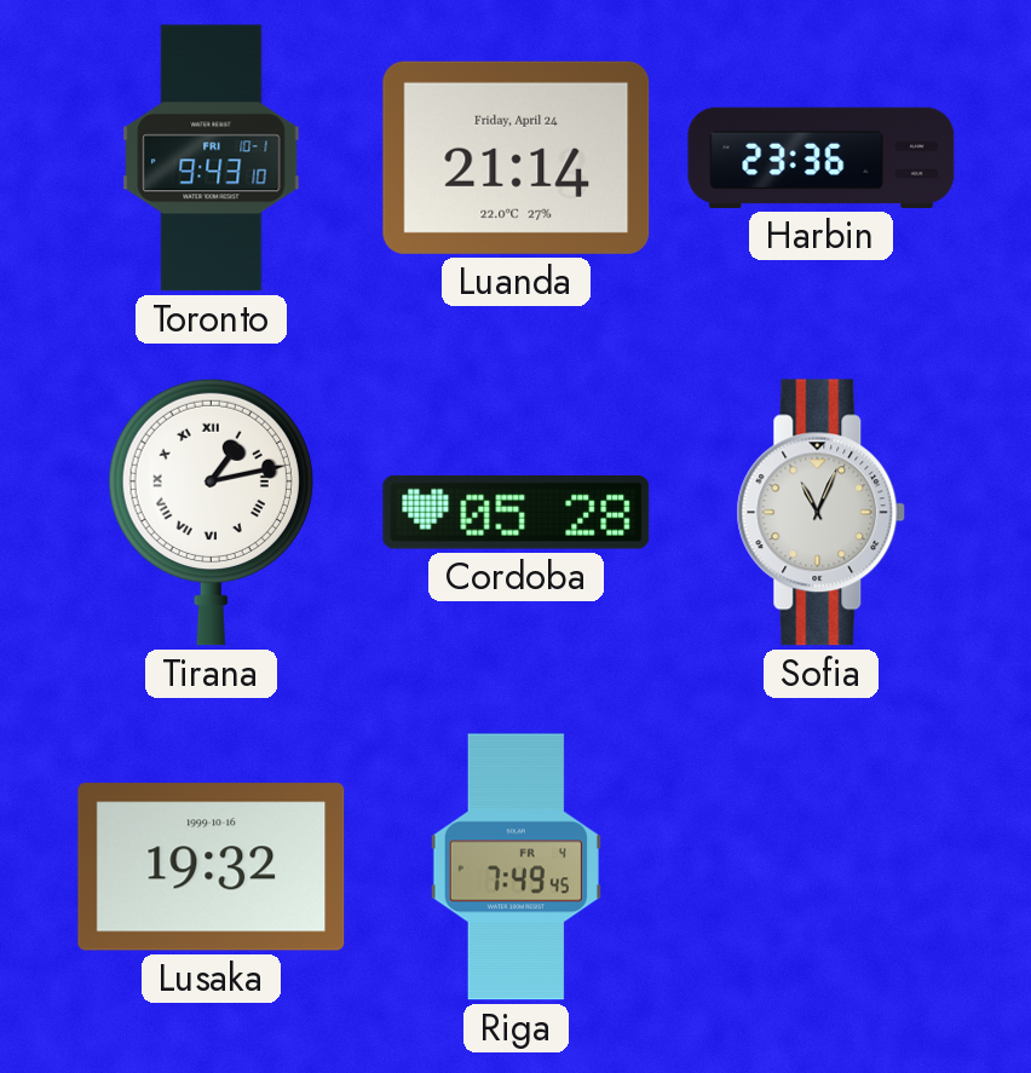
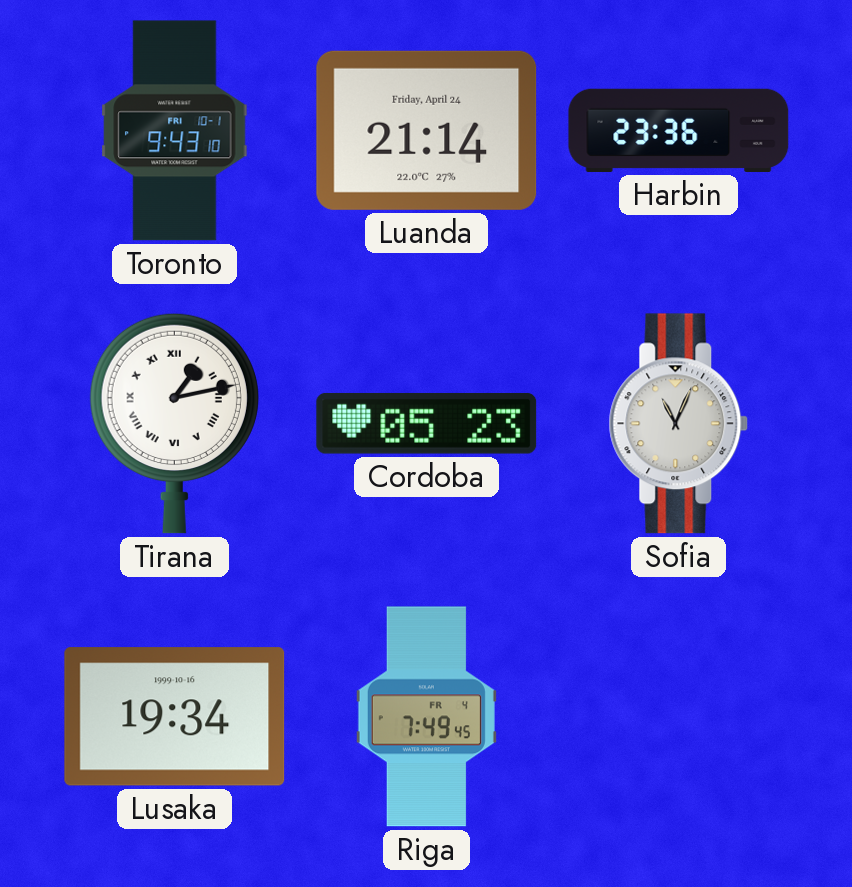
Cordoba: 05:28 -> 05:23 (427, 423)
Lusaka: 19:32 -> 19:34 (175, 717)
